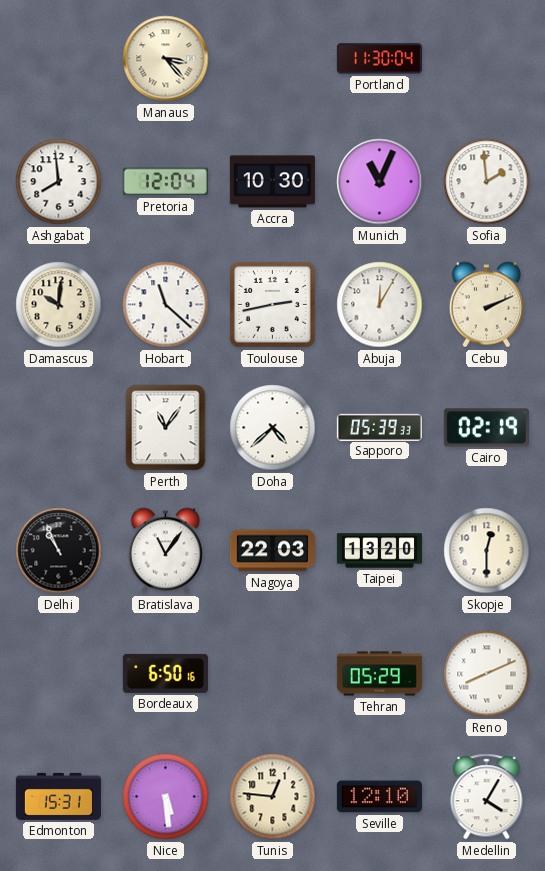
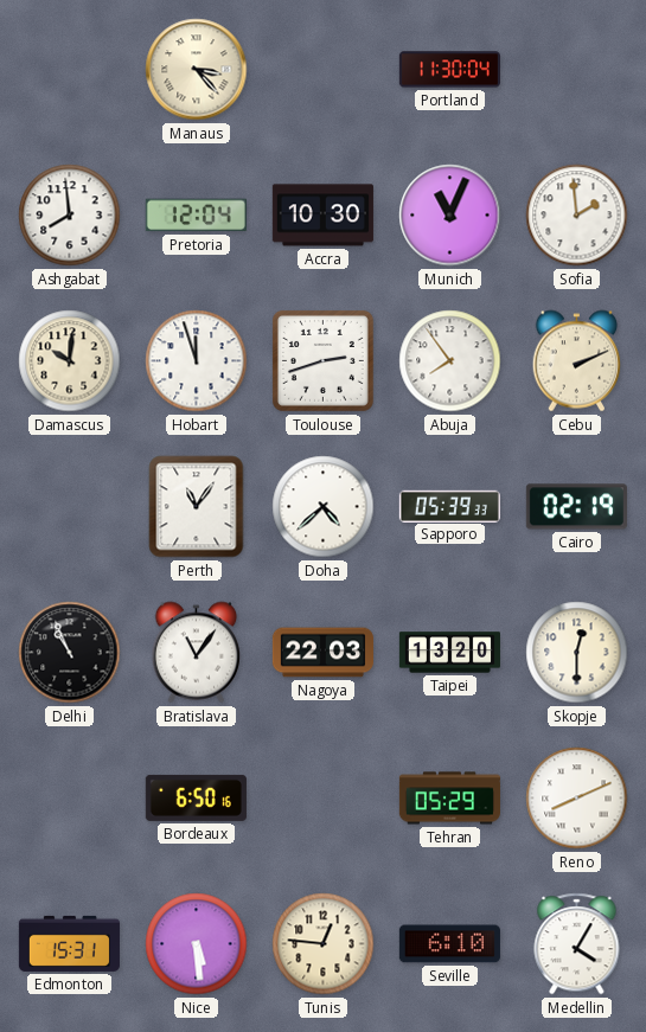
Hobart: 11:22 -> 11:57 (197, 361)
Toulouse: 2:43 -> 2:42 (322, 360)
Abuja: 12:05 -> 7:54 (450, 361)
Seville: 12:10 -> 6:10 (449, 944)
